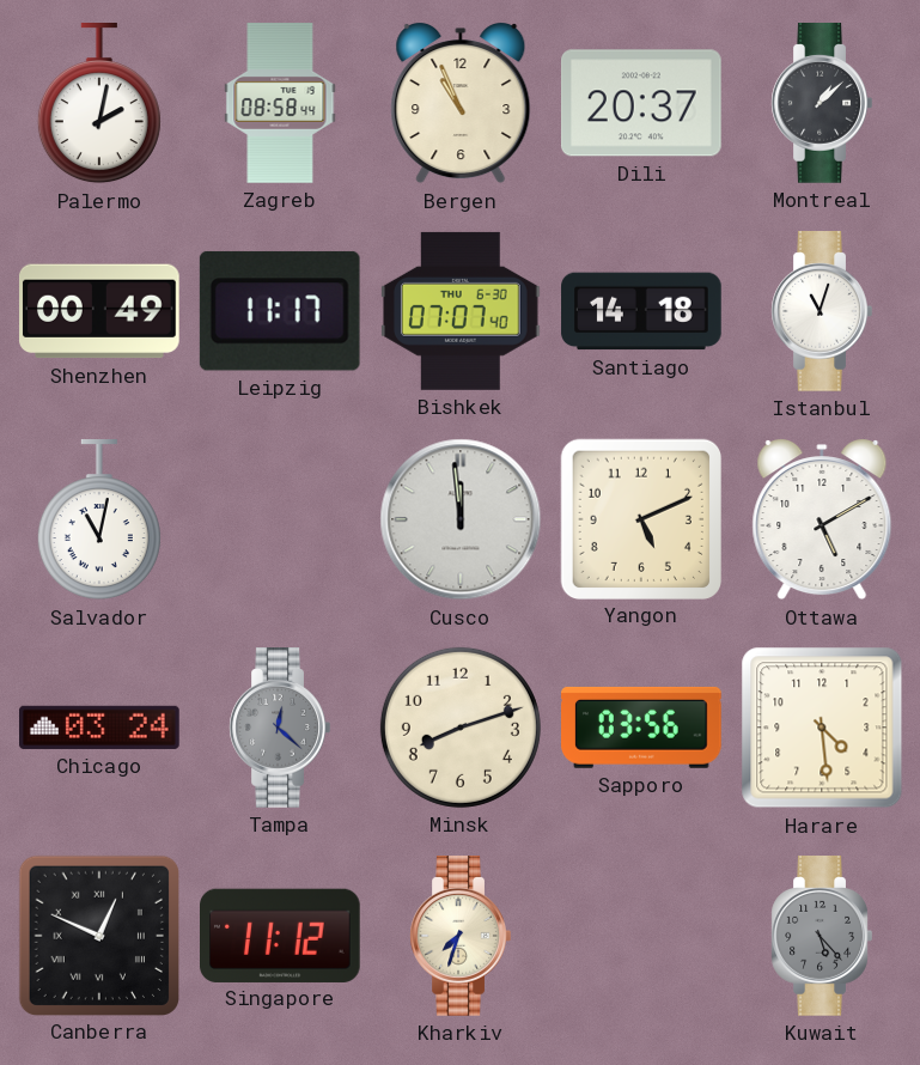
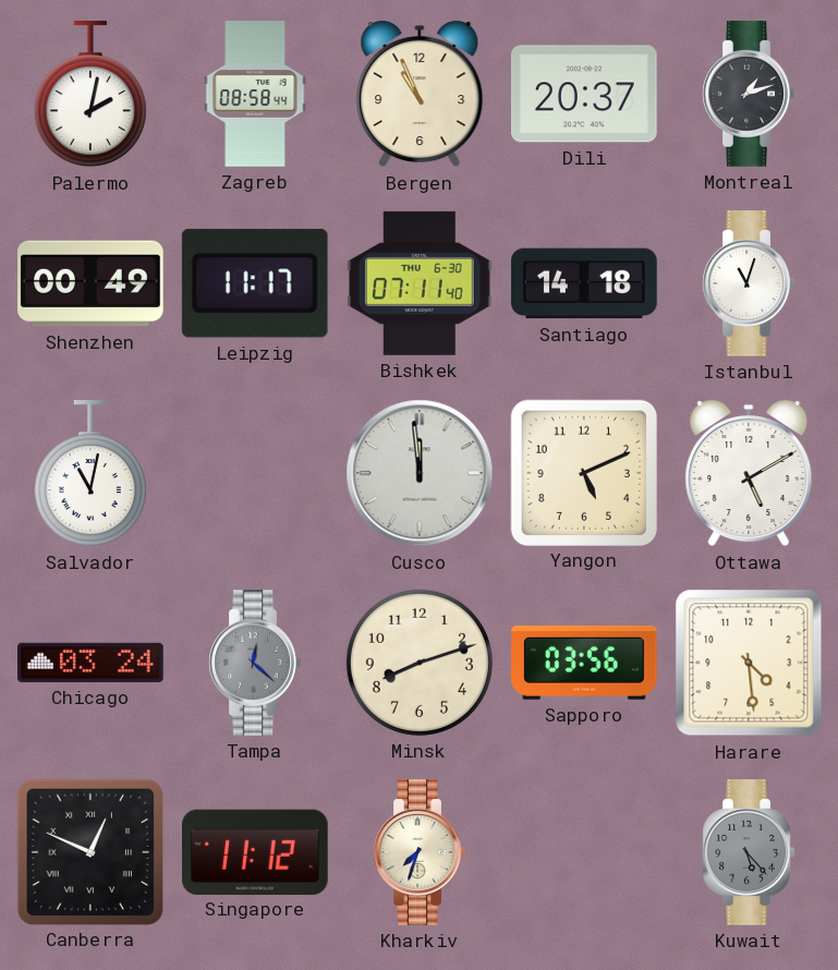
Montreal: 1:08 -> 1:12 (749, 94)
Bishkek: 07:07 -> 07:11 (421, 283)
